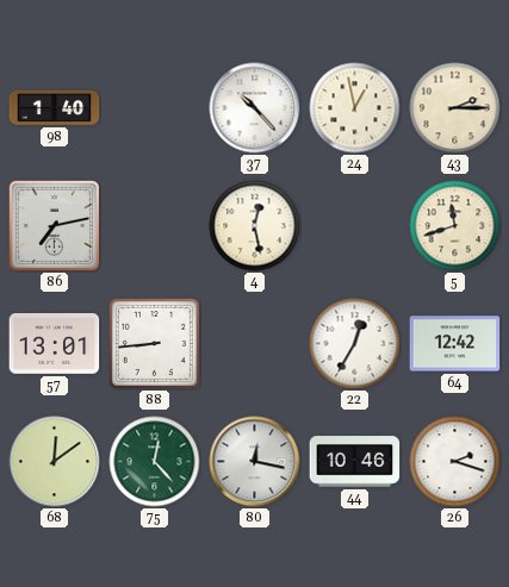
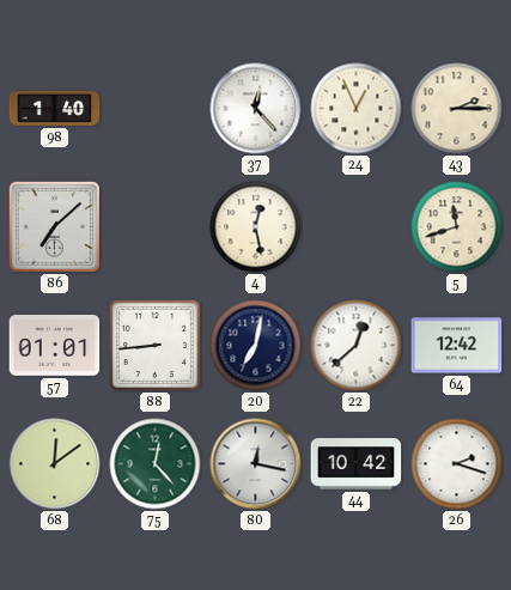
37: 10:23 -> 12:23 (256, 109)
24: 12:58 -> 12:56 (357, 109)
86: 7:13 -> 7:08 (54, 226)
57: 13:01 -> 01:01 (55, 346)
20: none -> 7:02 (256, 346)
22: 12:35 -> 12:38 (357, 346)
44: 10:46 -> 10:42 (357, 464)
